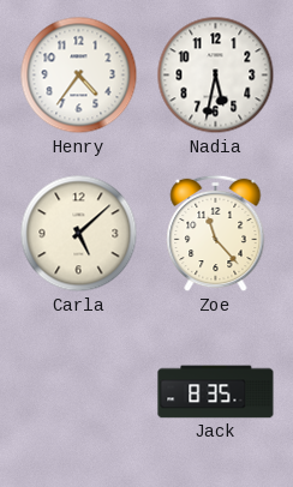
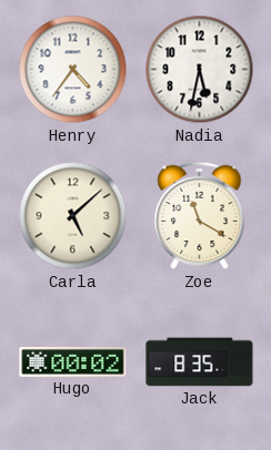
Zoe: 11:23 -> 11:20 (200, 216)
Hugo: none -> 00:02 (73, 362)
